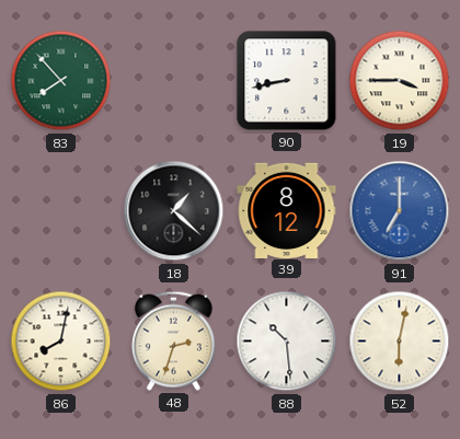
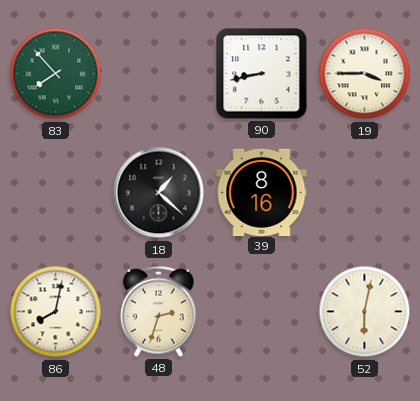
39: 8:12 -> 8:16 (262, 192)
91: 7:00 -> none (400, 211)
88: 10:29 -> none (287, 342)
